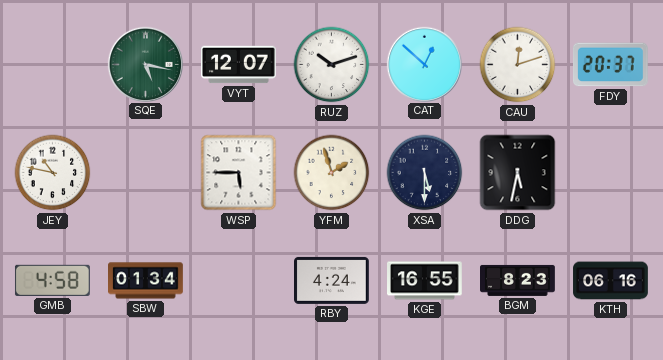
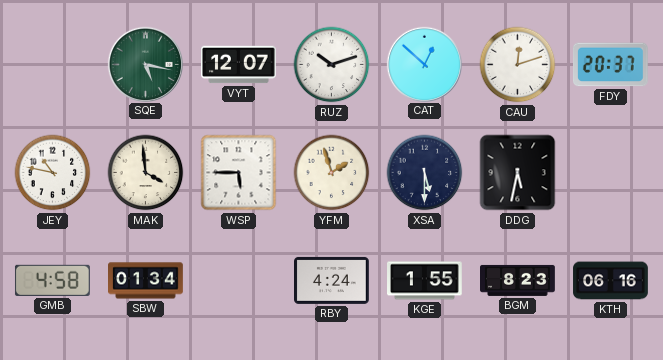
MAK: none -> 3:59 (146, 173)
KGE: 16:55 -> 1:55 (425, 281)
